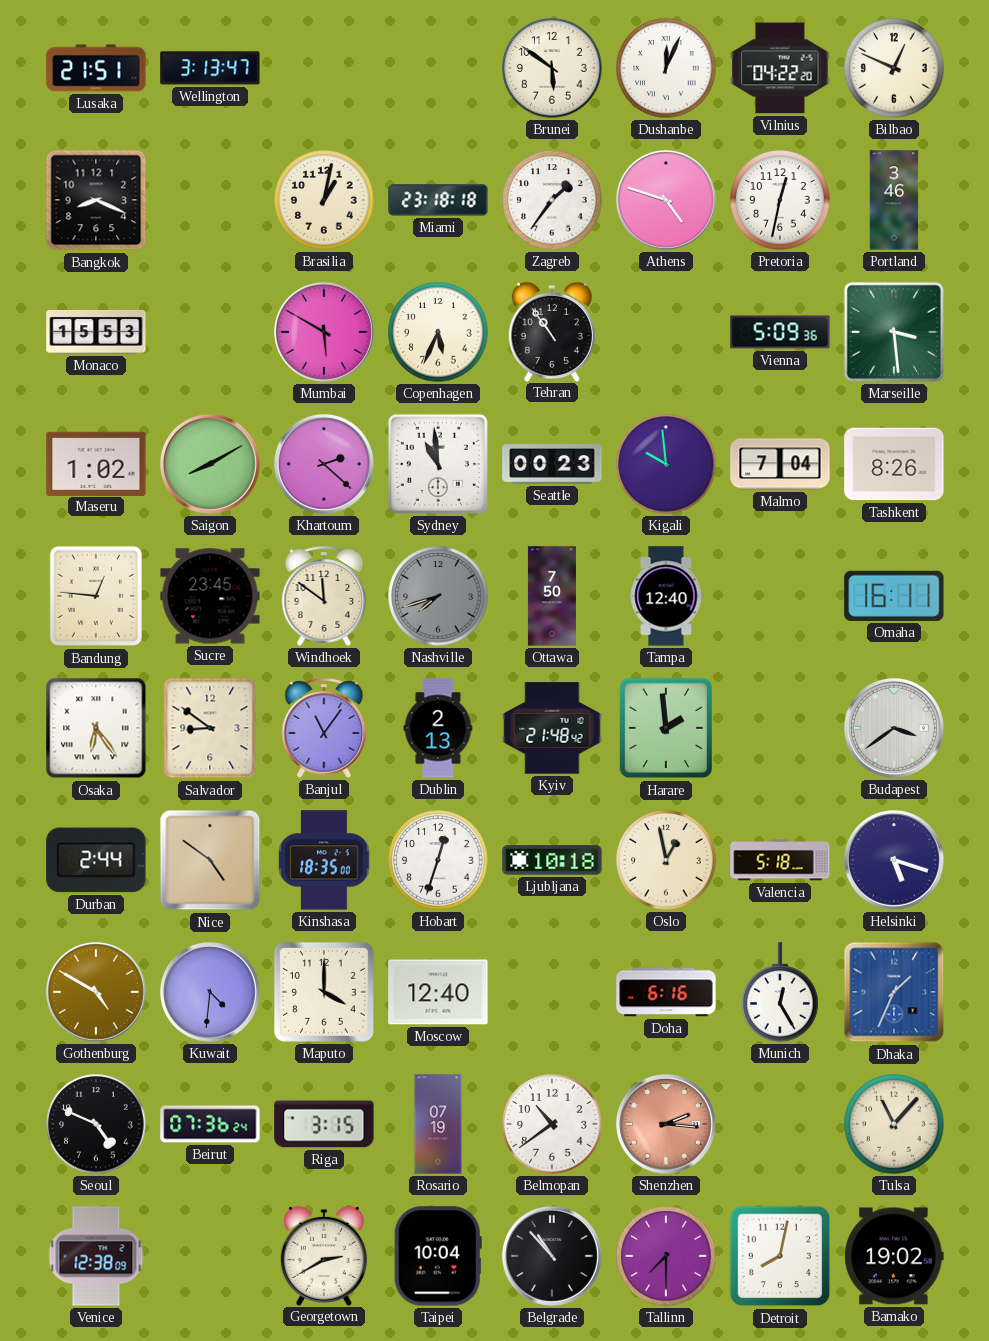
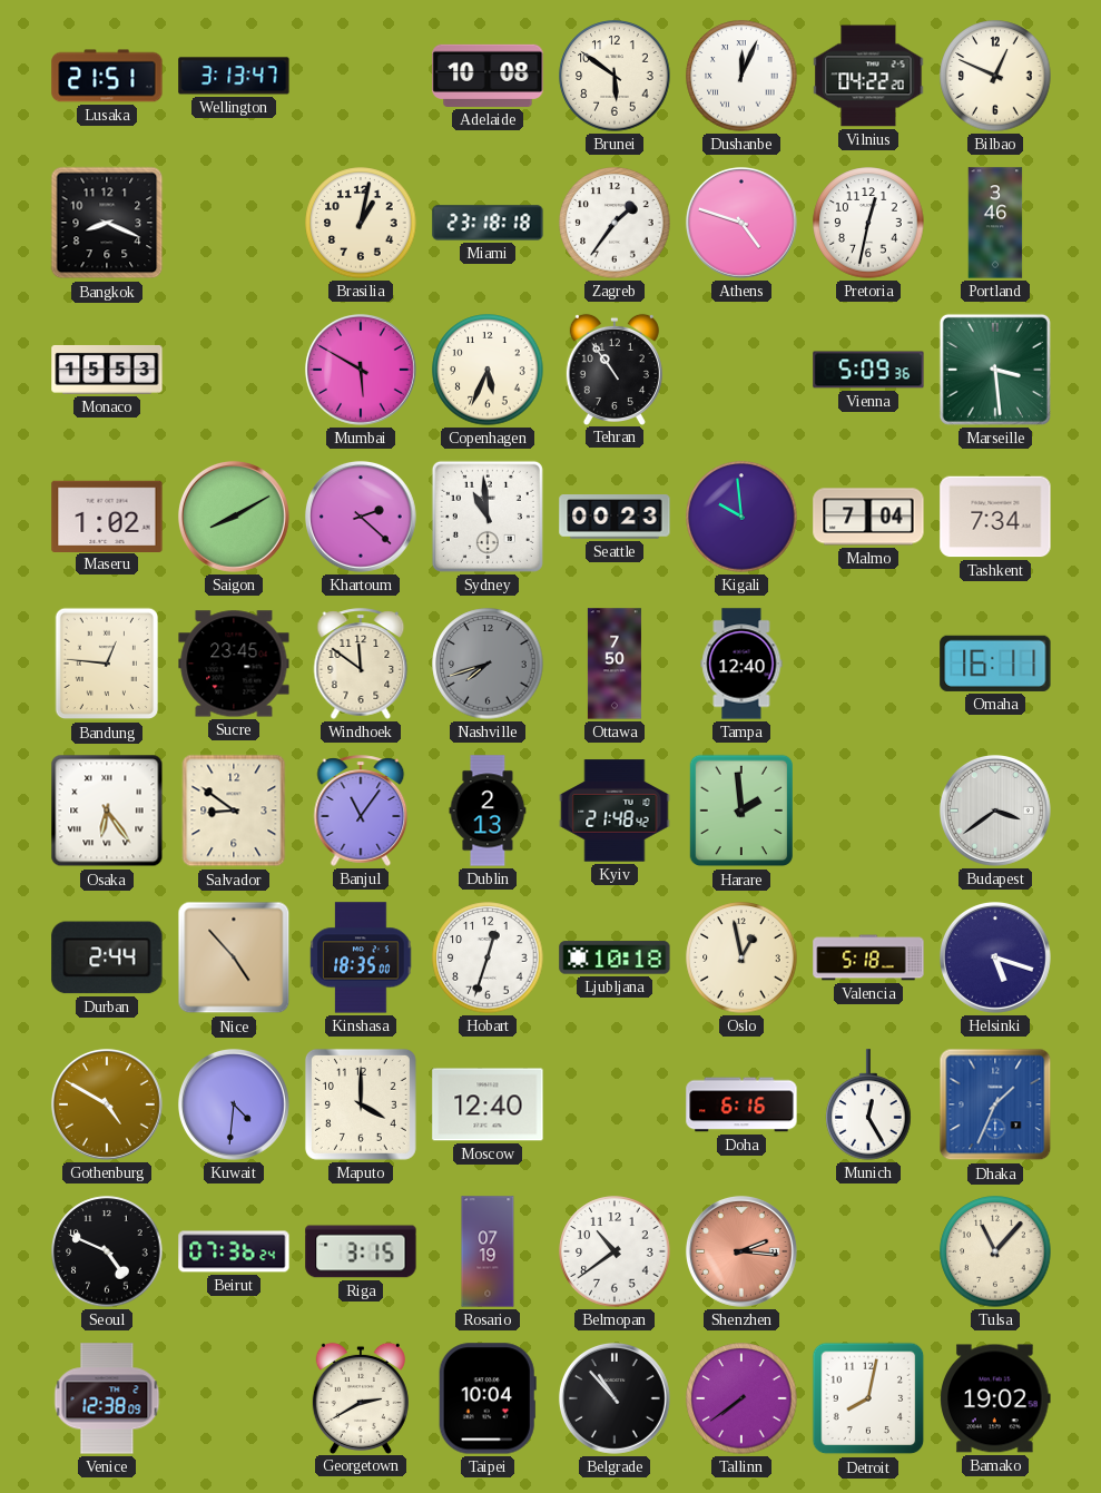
Adelaide: none -> 10:08 (488, 76)
Tashkent: 8:26 -> 7:34 (995, 517)
Nice: 4:51 -> 4:53 (234, 957)
Tallinn: 7:30 -> 7:39 (741, 1398)
